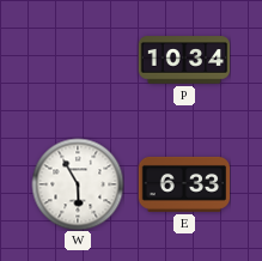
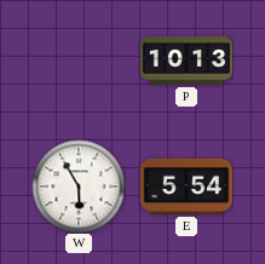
P: 10:34 -> 10:13 (186, 61)
E: 6:33 -> 5:54 (186, 186)
